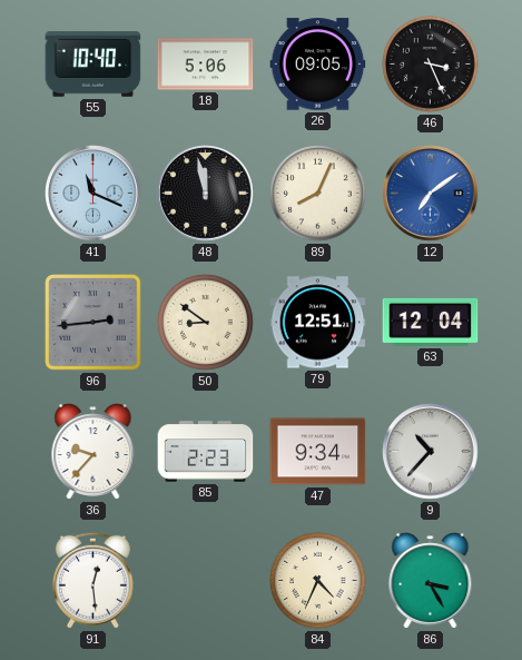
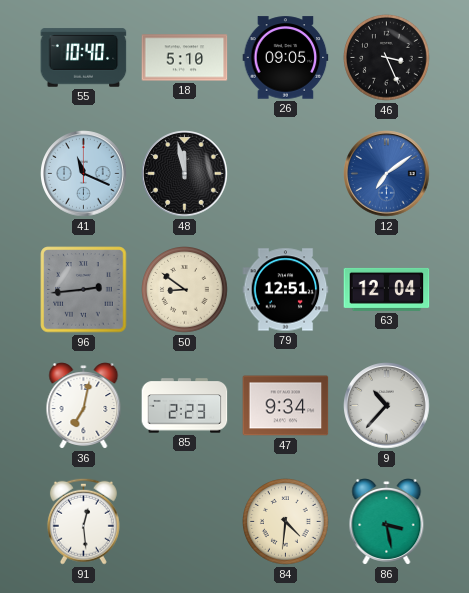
18: 5:06 -> 5:10 (185, 58)
89: 8:04 -> none (318, 194)
36: 9:37 -> 7:02 (84, 406)
84: 4:34 -> 4:31 (286, 522)
86: 3:25 -> 3:28 (387, 522)
